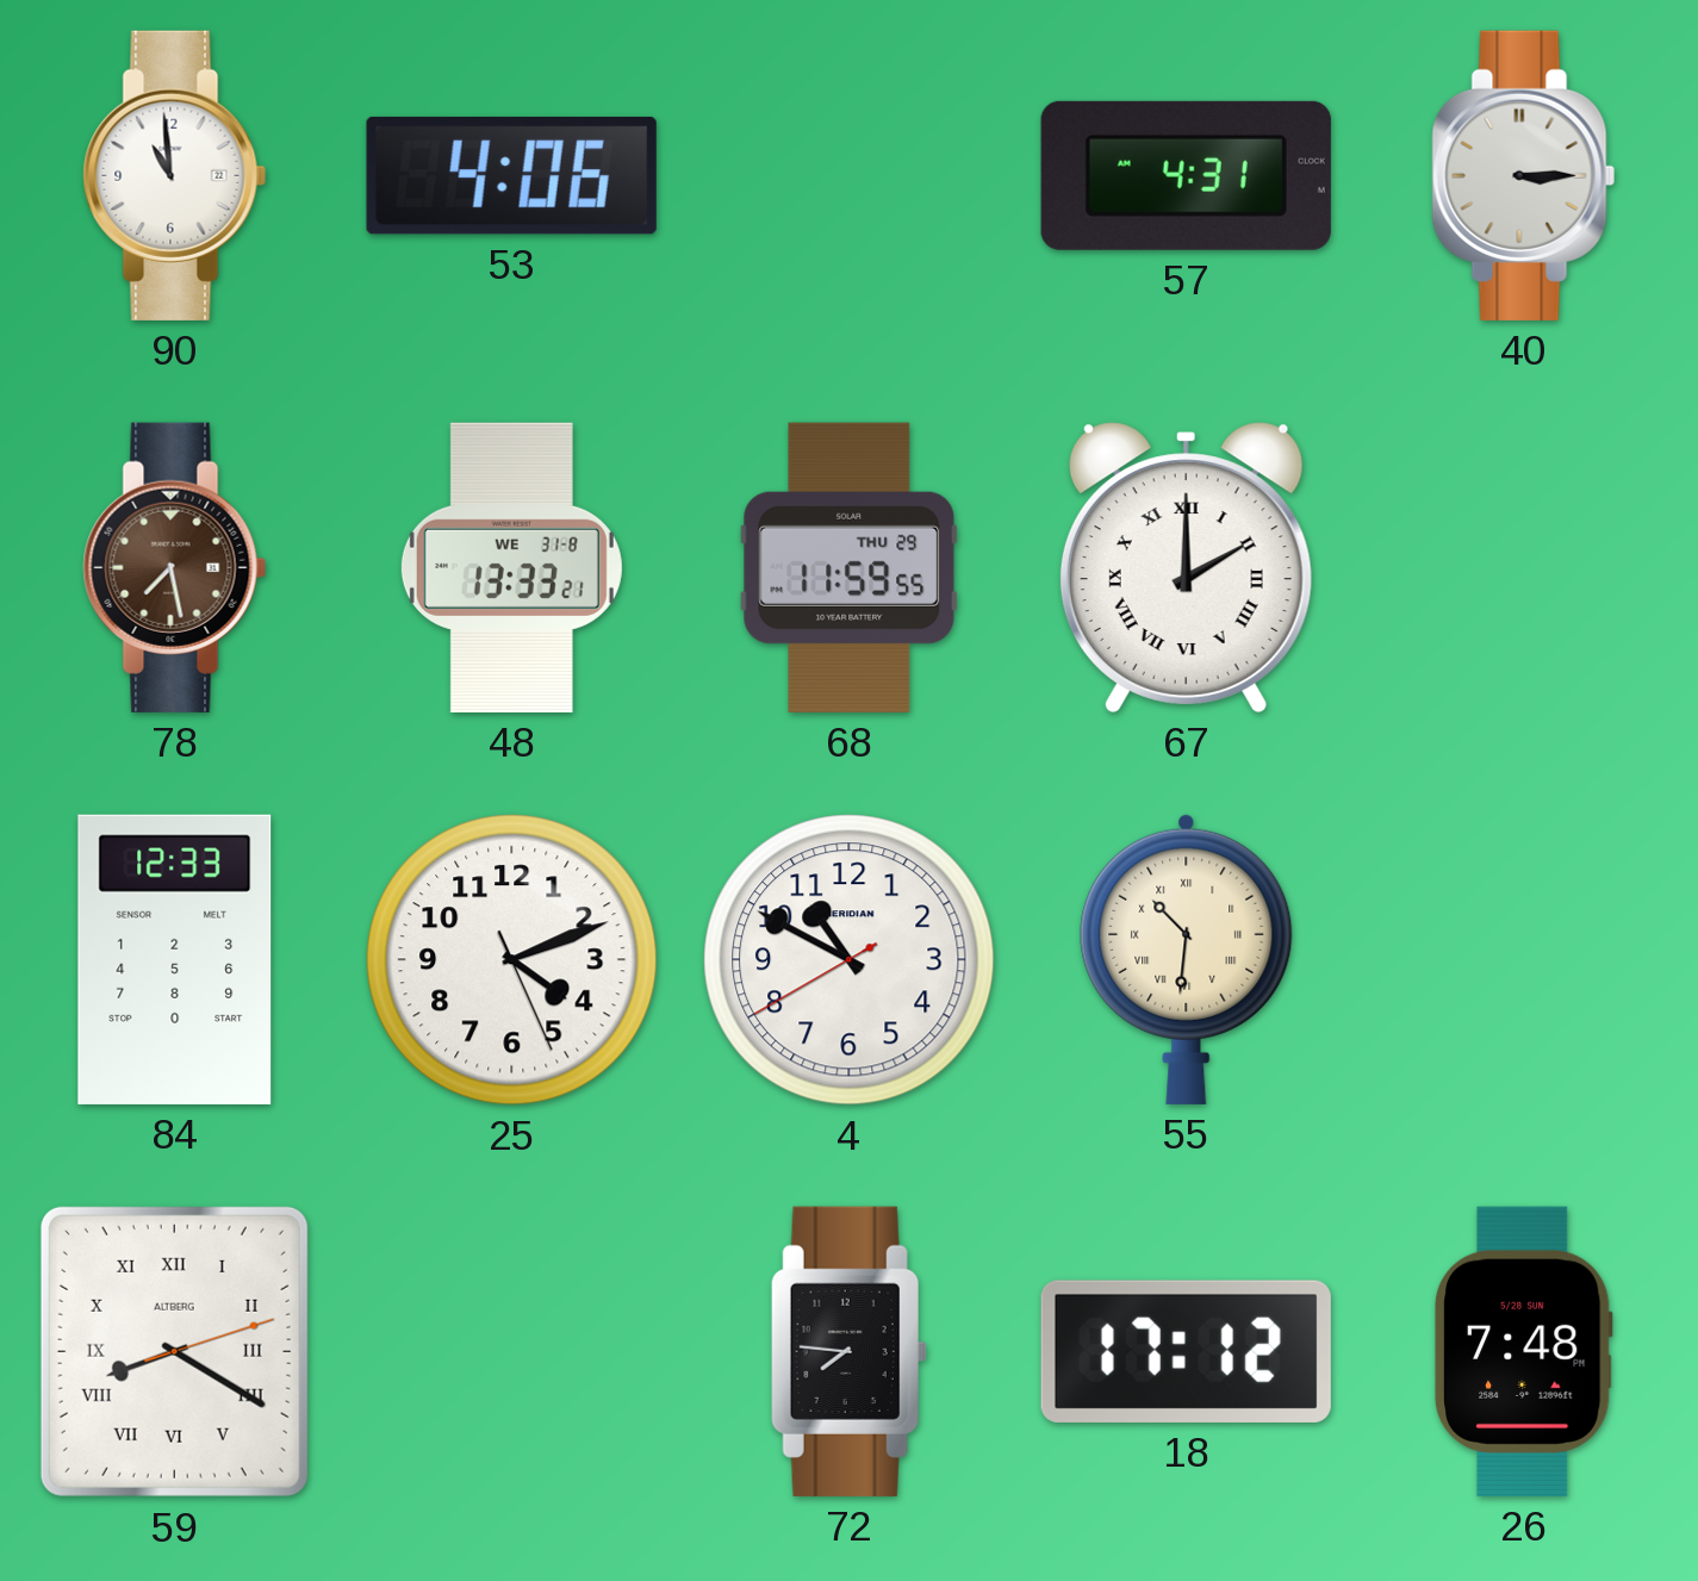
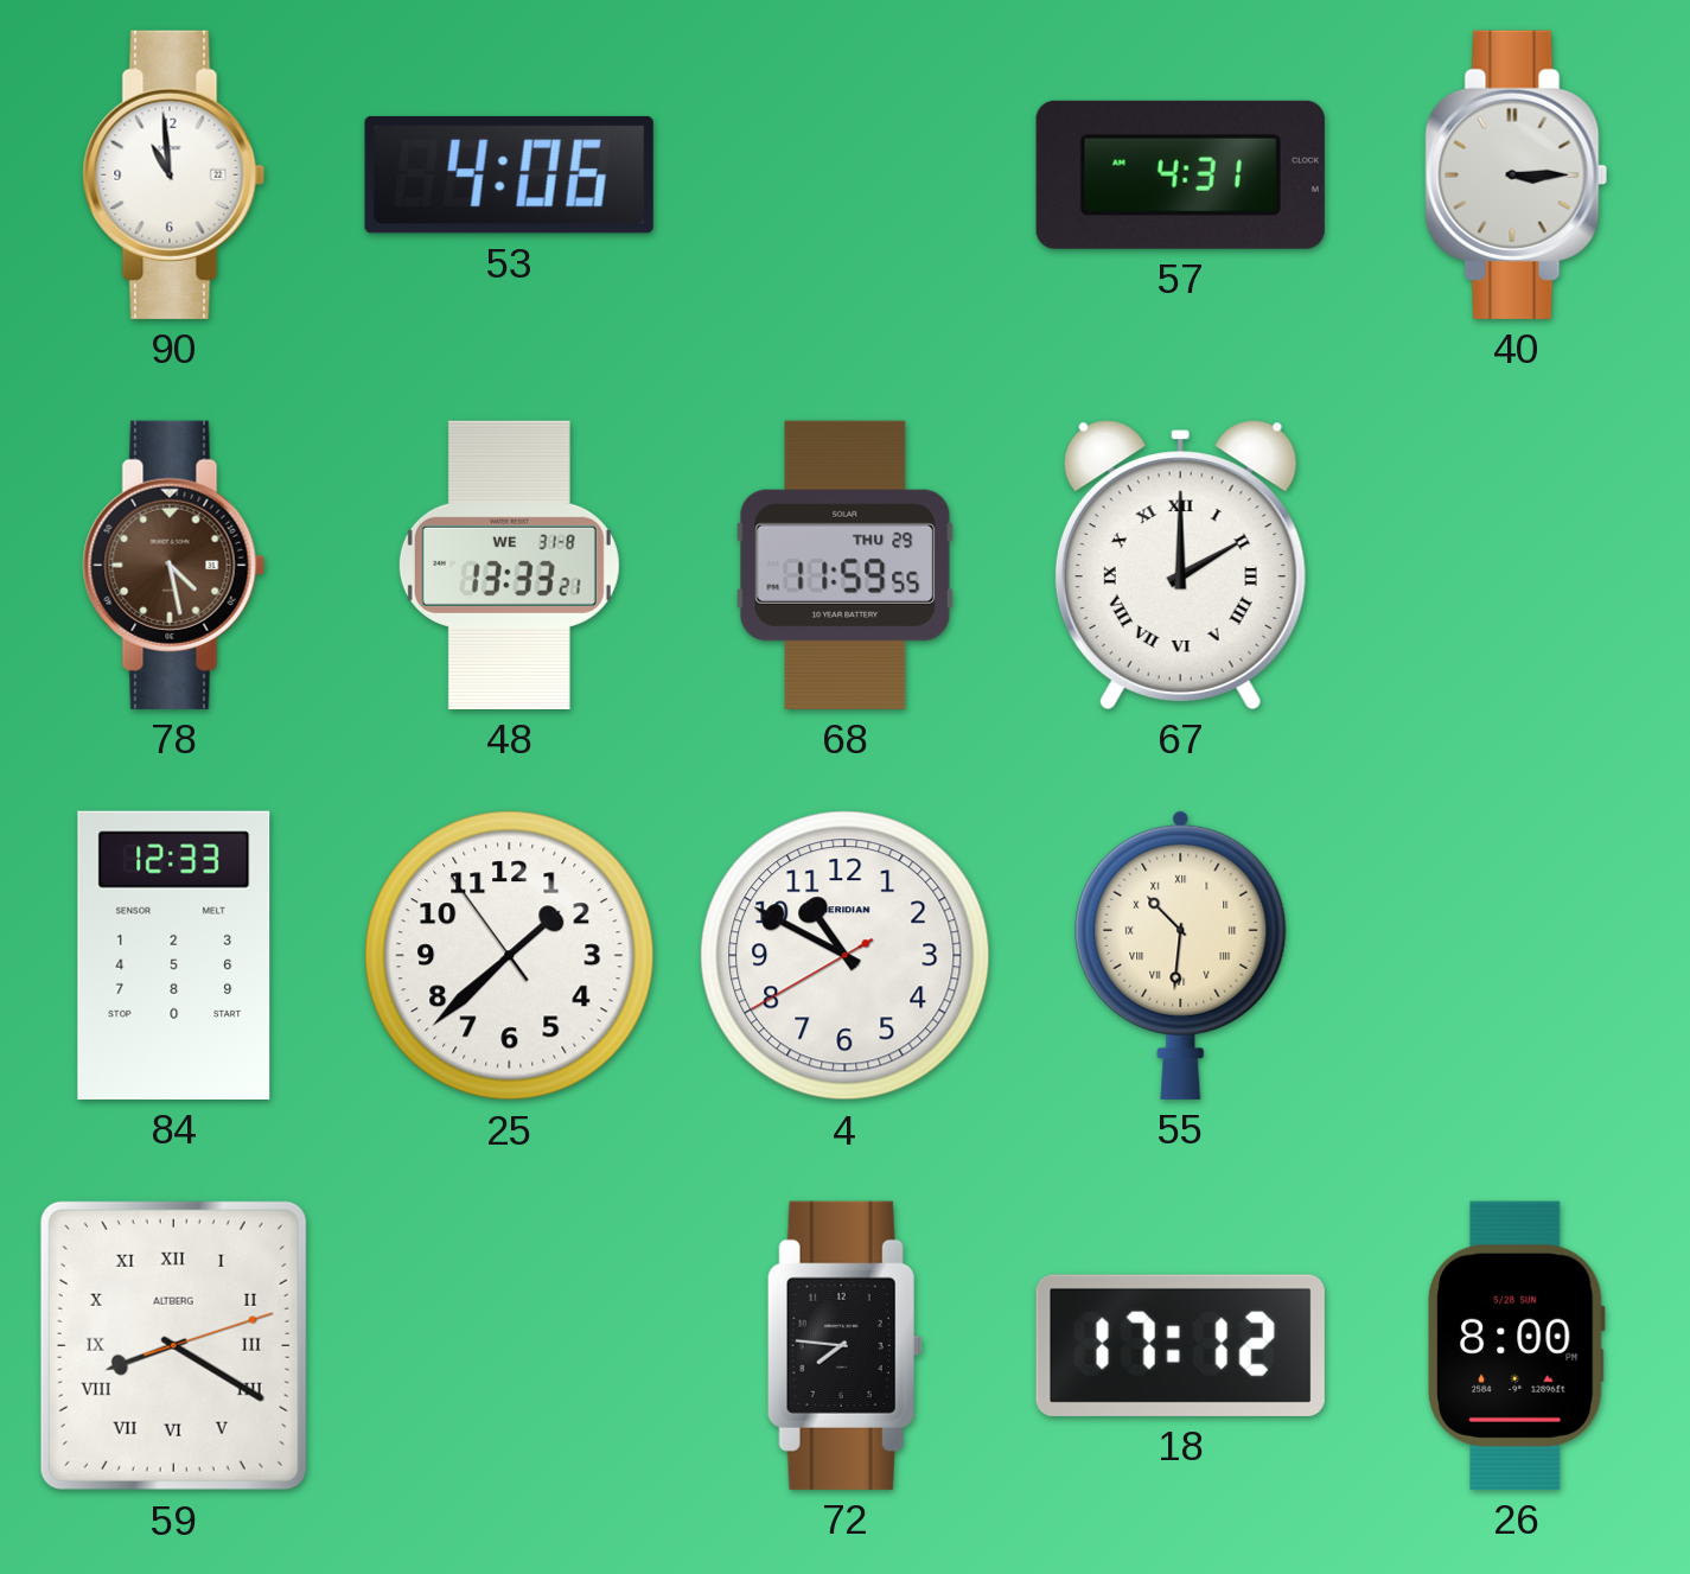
78: 7:28 -> 4:28 (174, 565)
25: 4:11 -> 1:37 (510, 956)
26: 7:48 -> 8:00 (1516, 1345)
